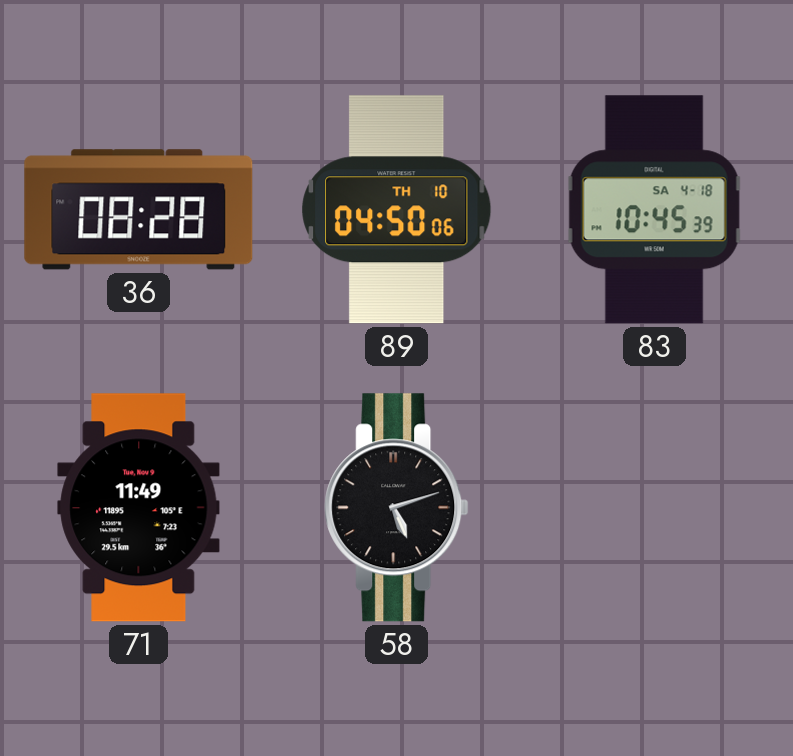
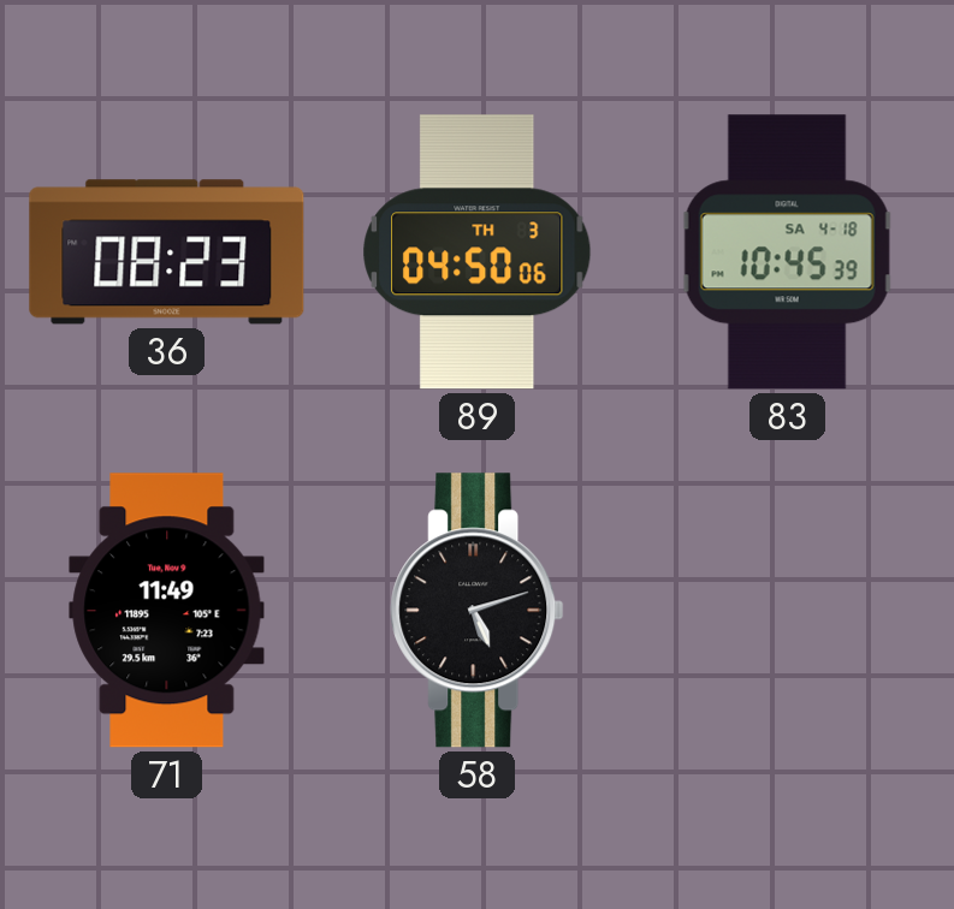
36: 08:28 -> 08:23 (167, 252)
89 date: TH 10 -> TH 3 (478, 252)
